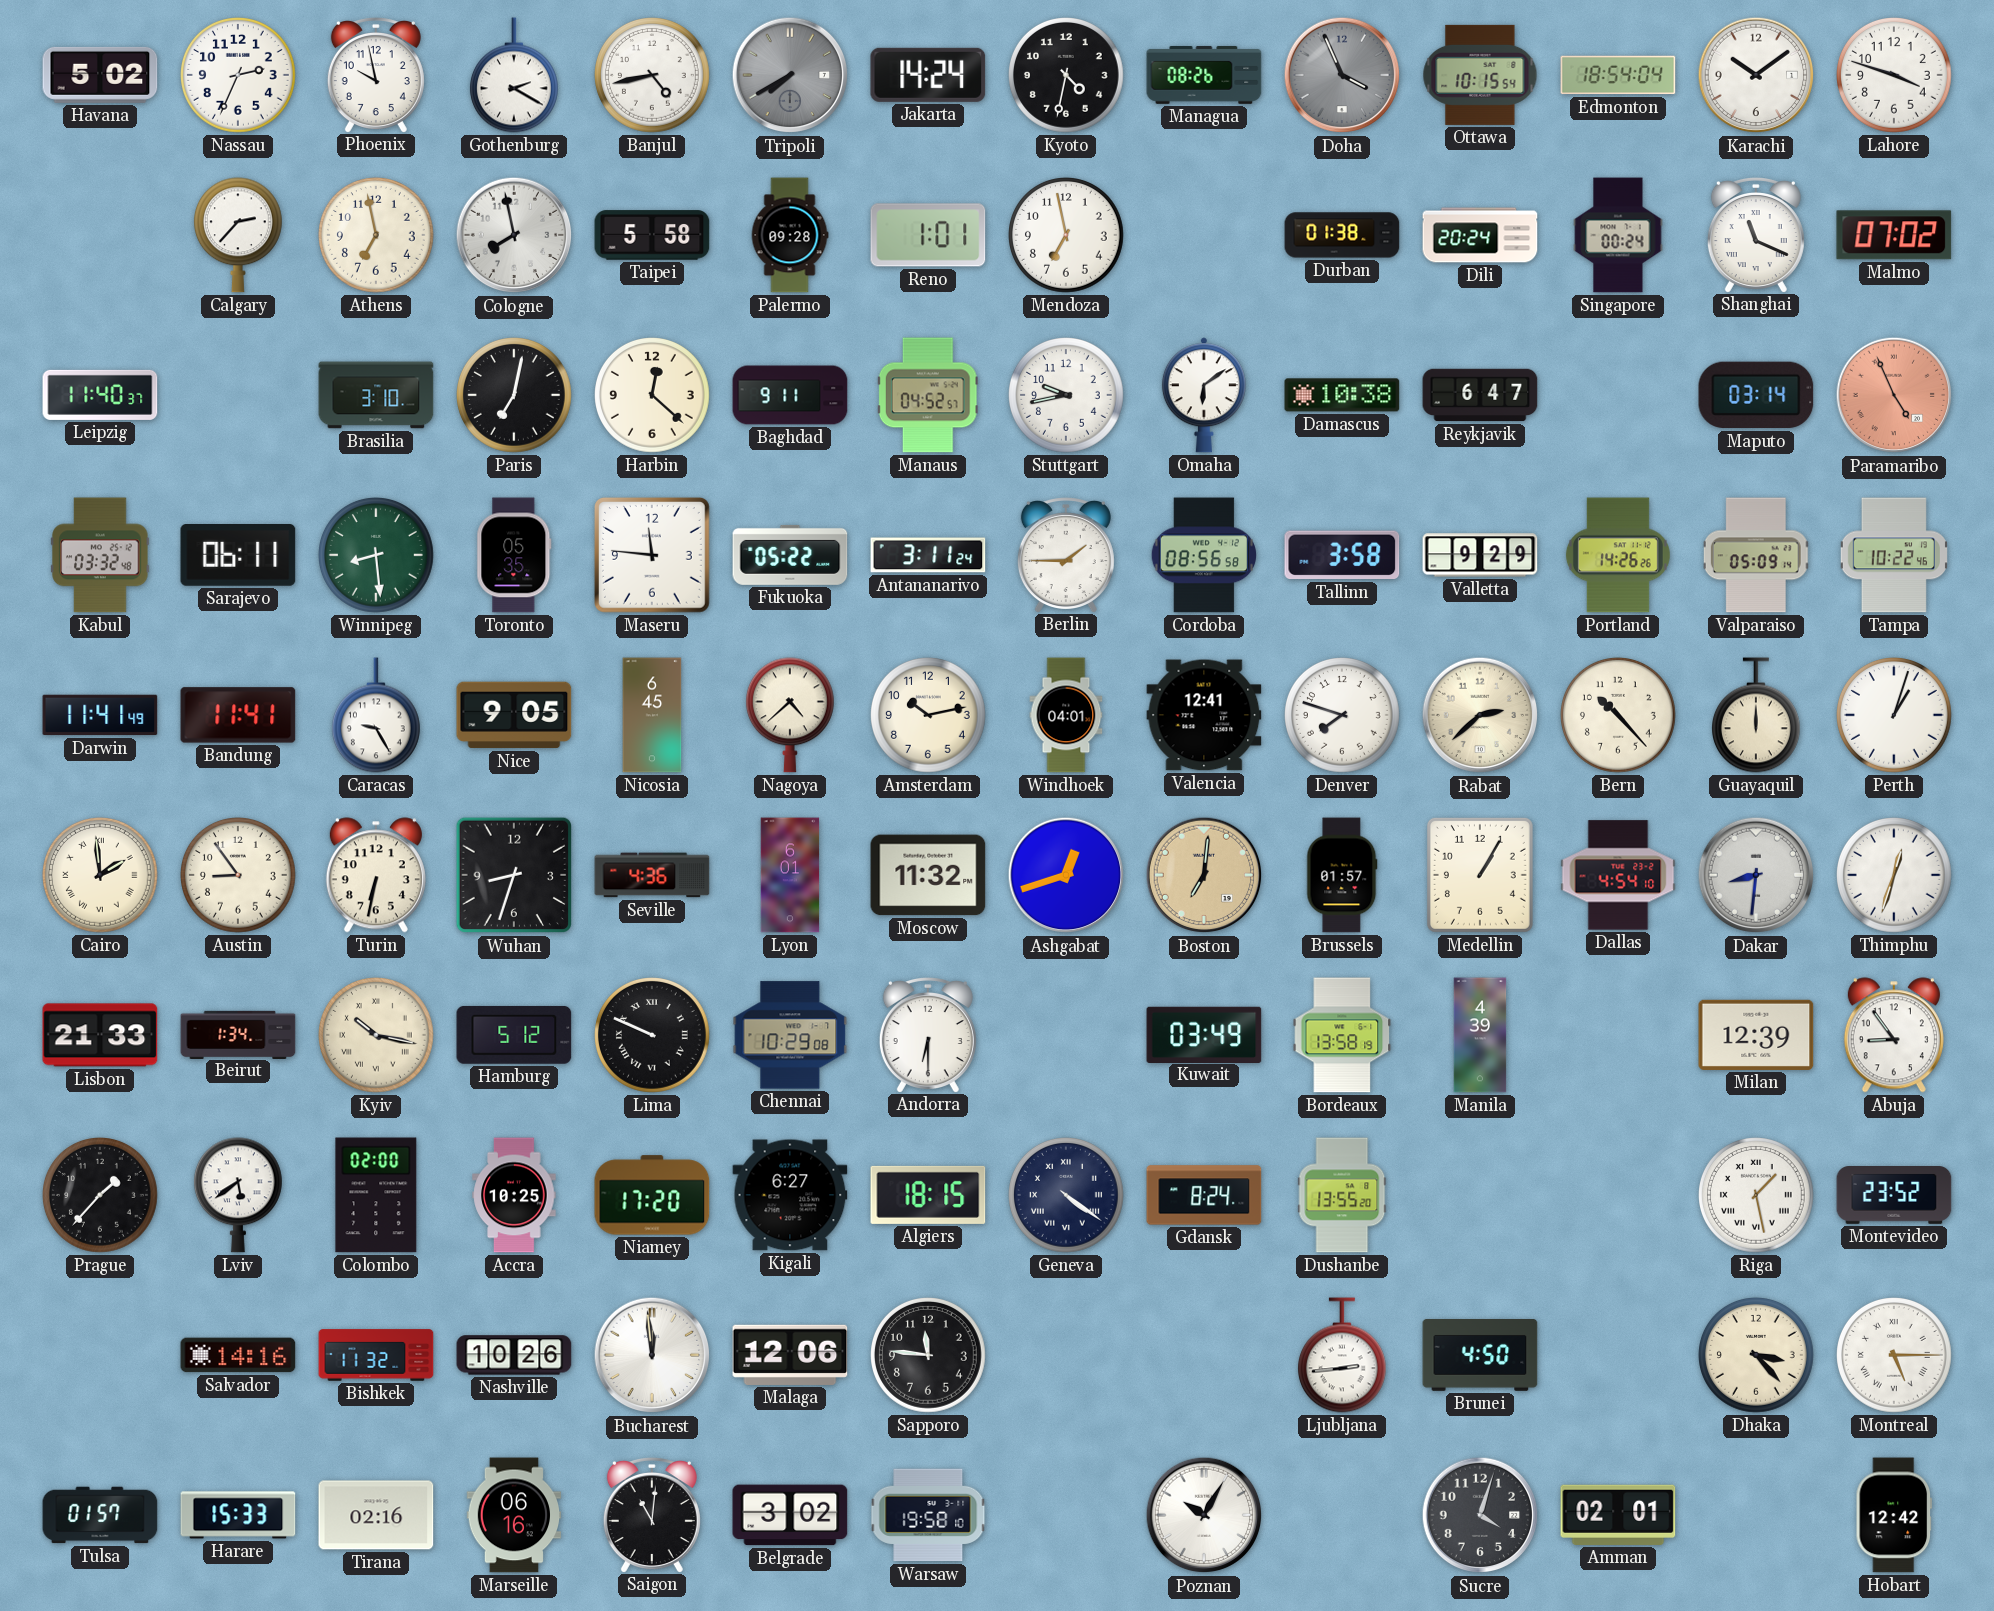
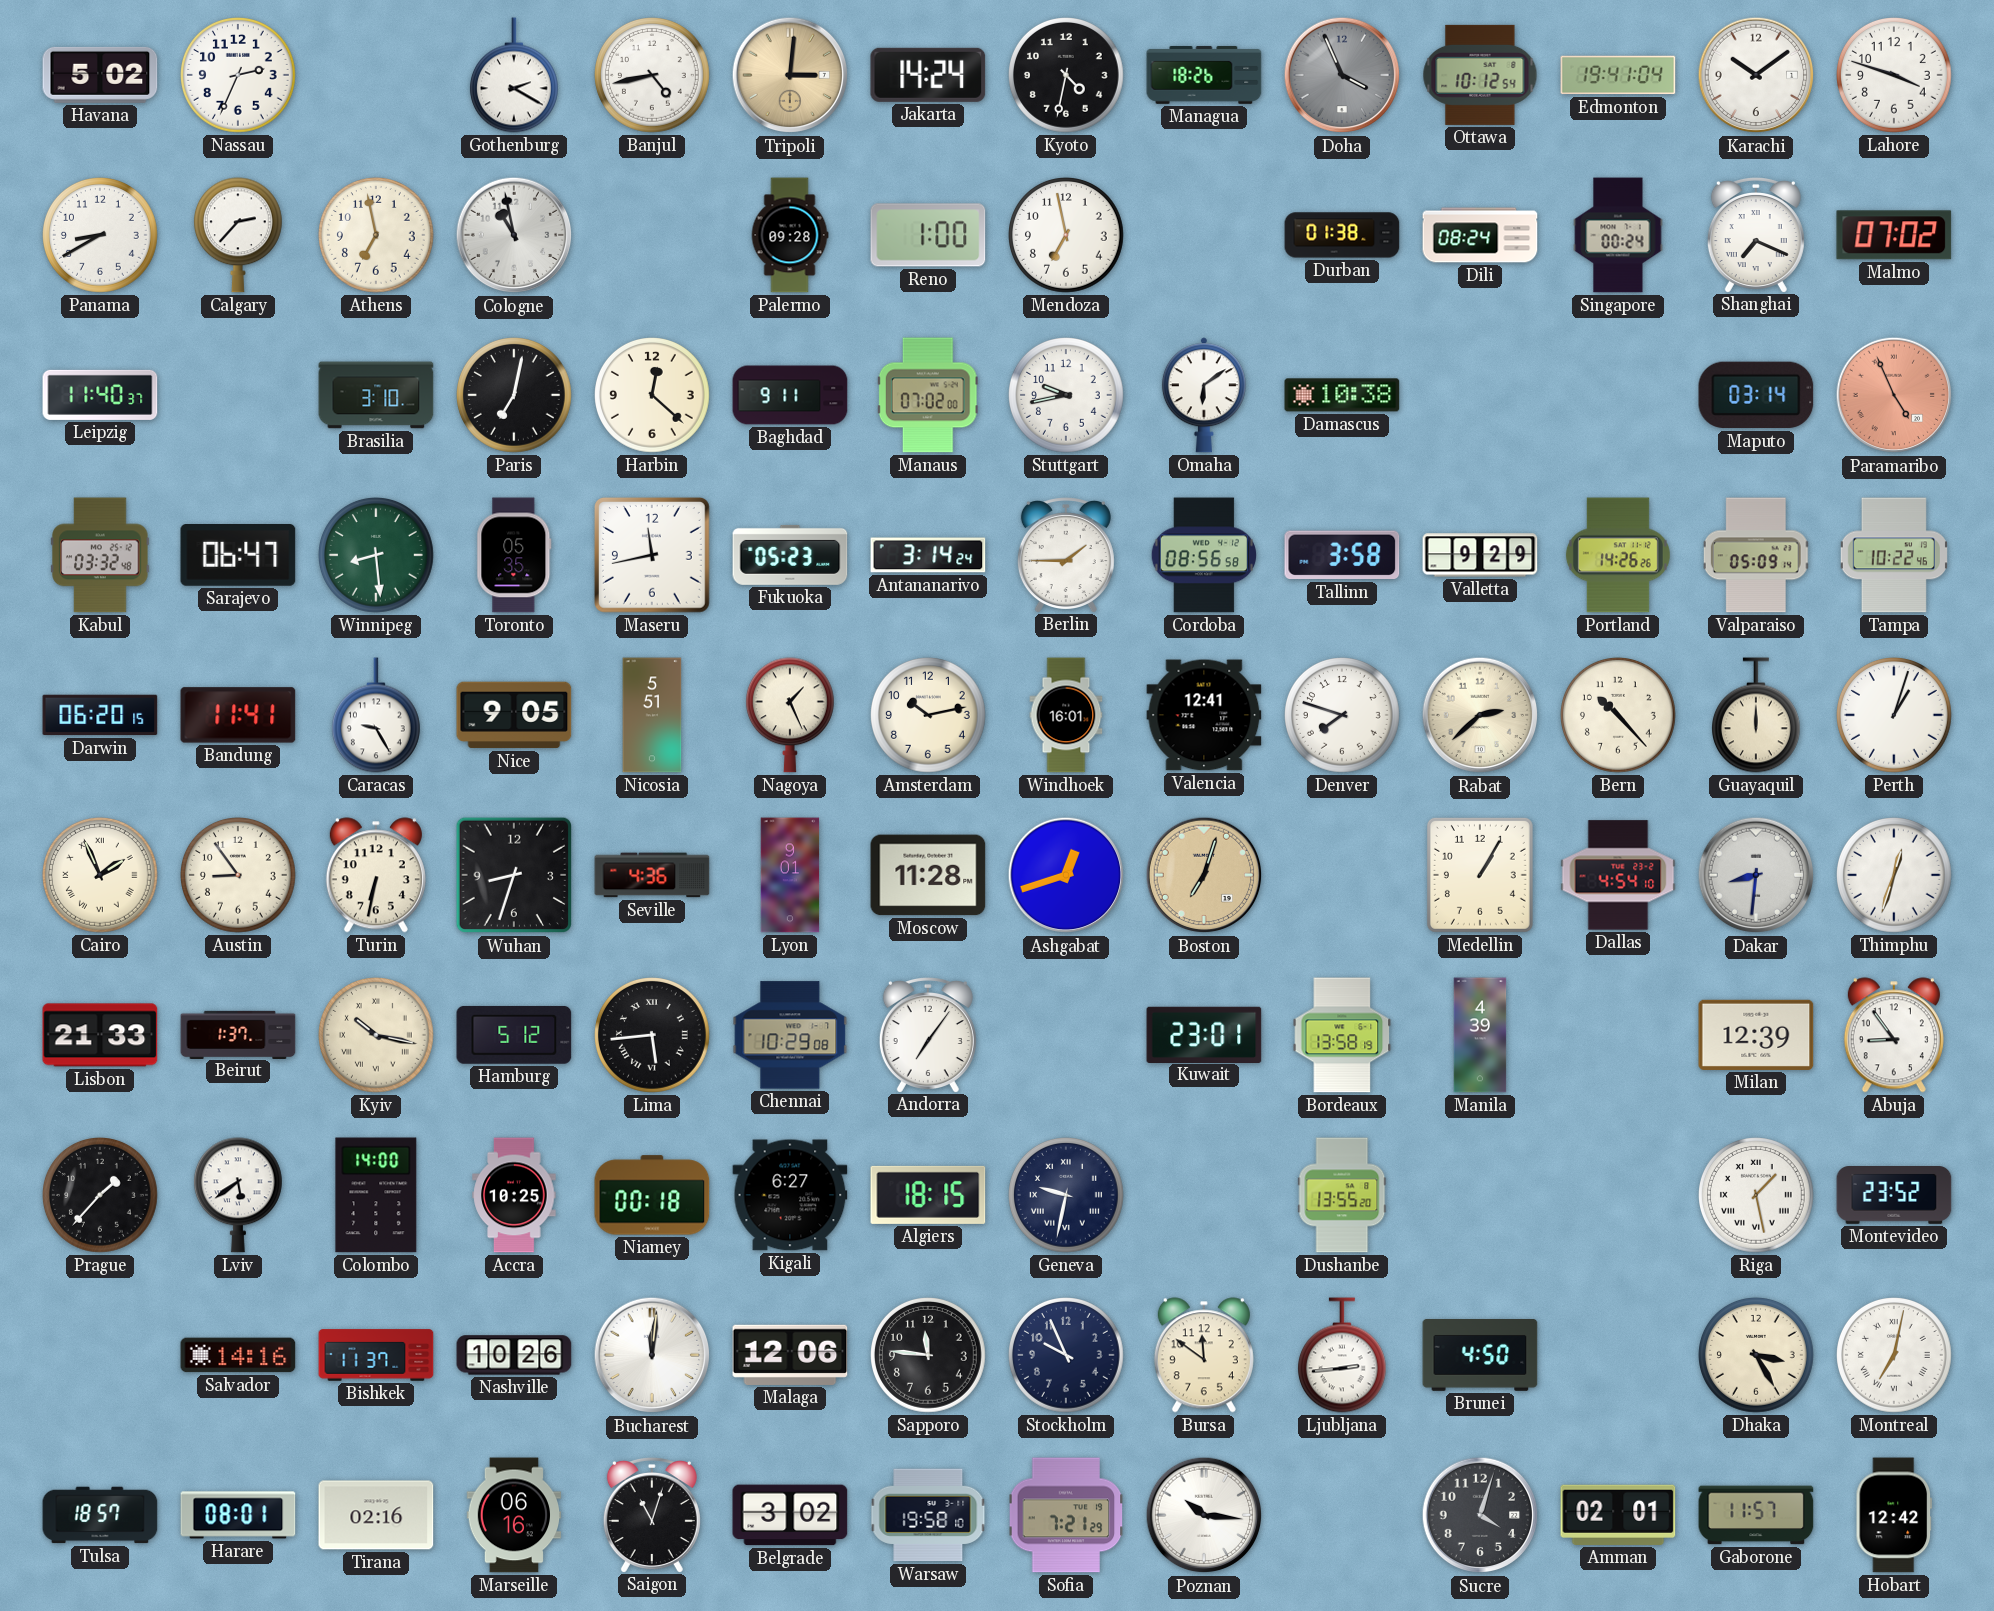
Phoenix: 9:58 -> none (376, 75)
Tripoli: 7:40 -> 3:01 (790, 75)
Tripoli dial: grey -> champagne (790, 75)
Managua: 08:26 -> 18:26 (1204, 75)
Ottawa: 10:15 -> 10:12 (1480, 75)
Edmonton: 18:54 -> 19:41 (1618, 75)
Panama: none -> 8:40 (101, 236)
Cologne: 7:58 -> 10:58 (514, 235)
Taipei: 5:58 -> none (652, 235)
Reno: 1:01 -> 1:00 (928, 235)
Dili: 20:24 -> 08:24 (1480, 235)
Shanghai: 11:19 -> 7:19 (1756, 235)
Manaus: 04:52 -> 07:02 (928, 395)
Reykjavik: 6:47 -> none (1480, 395)
Sarajevo: 06:11 -> 06:47 (238, 556)
Maseru: 11:46 -> 11:43 (652, 555)
Fukuoka: 05:22 -> 05:23 (790, 555)
Antananarivo: 3:11 -> 3:14 (928, 555)
Darwin: 11:41 -> 06:20 (100, 715)
Nicosia: 6:45 -> 5:51 (652, 715)
Nagoya: 4:38 -> 1:26 (790, 715)
Windhoek: 04:01 -> 16:01 (1066, 715)
Cairo: 1:59 -> 1:56 (101, 876)
Lyon: 6:01 -> 9:01 (790, 875)
Moscow: 11:32 -> 11:28 (928, 875)
Boston: 7:01 -> 7:03 (1204, 875)
Brussels: 01:57 -> none (1342, 875)
Beirut: 1:34 -> 1:37 (238, 1034)
Lima: 9:49 -> 5:44 (653, 1036)
Andorra: 6:30 -> 7:06 (928, 1035)
Kuwait: 03:49 -> 23:01 (1204, 1034)
Colombo: 02:00 -> 14:00 (376, 1195)
Niamey: 17:20 -> 00:18 (652, 1195)
Geneva: 4:21 -> 9:32 (1067, 1196)
Gdansk: 8:24 -> none (1204, 1195)
Bishkek: 11:32 -> 11:37 (376, 1355)
Bucharest: 11:59 -> 12:01 (652, 1355)
Stockholm: none -> 9:56 (1067, 1356)
Bursa: none -> 11:51 (1204, 1355)
Dhaka: 3:23 -> 3:25 (1757, 1356)
Montreal: 5:15 -> 7:02 (1895, 1356)
Tulsa: 01:57 -> 18:57 (100, 1515)
Harare: 15:33 -> 08:01 (238, 1515)
Saigon: 11:01 -> 11:03 (652, 1515)
Sofia: none -> 7:21 (1066, 1515)
Poznan: 10:05 -> 10:16 (1204, 1515)
Gaborone: none -> 11:57 (1756, 1515)
